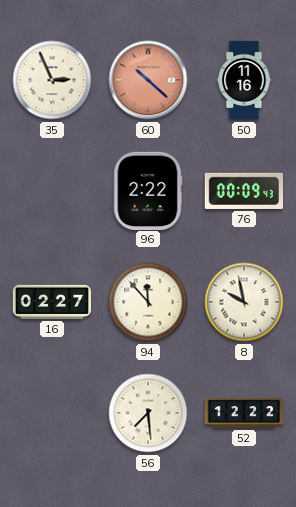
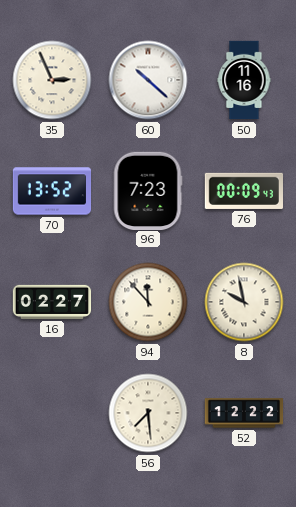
60 dial: salmon -> white (148, 80)
70: none -> 13:52 (52, 191)
96: 2:22 -> 7:23 (148, 190)
